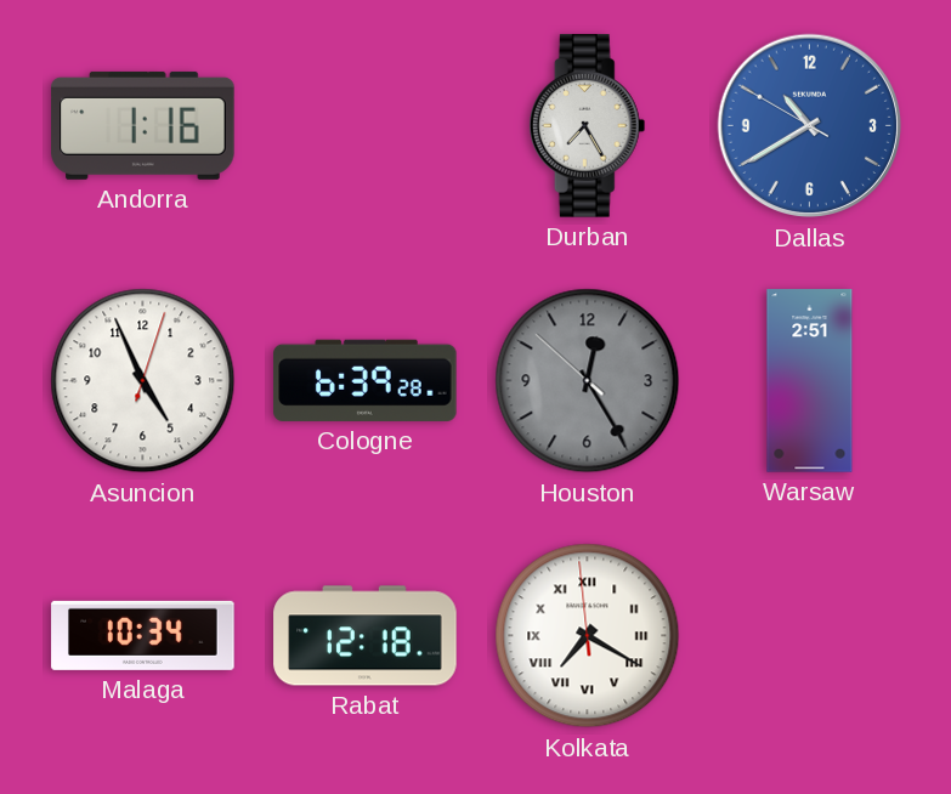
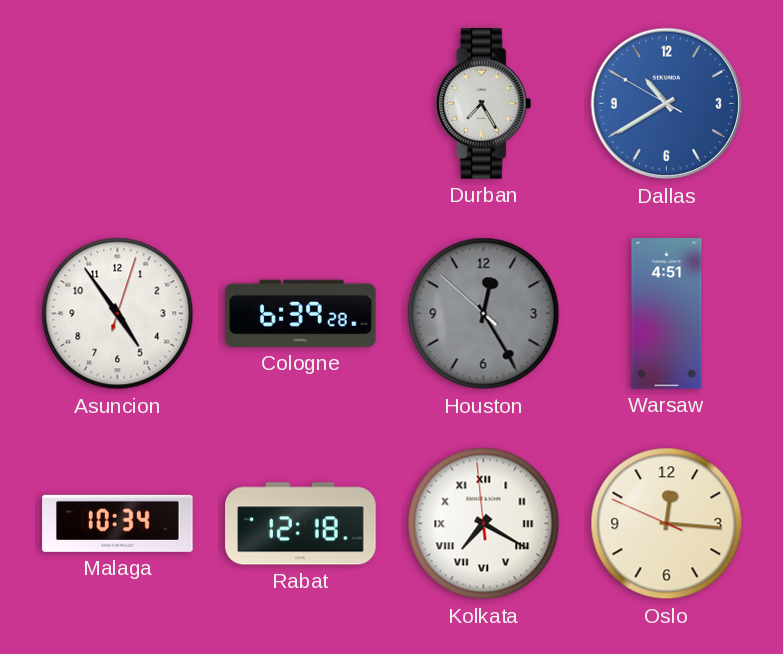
Andorra: 1:16 -> none (143, 125)
Asuncion: 4:56 -> 4:54 (118, 314)
Warsaw: 2:51 -> 4:51 (667, 314)
Oslo: none -> 12:15 (667, 524)
